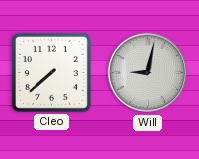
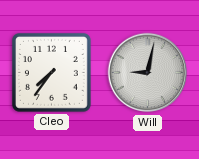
Cleo: 7:38 -> 7:36 (51, 72)
